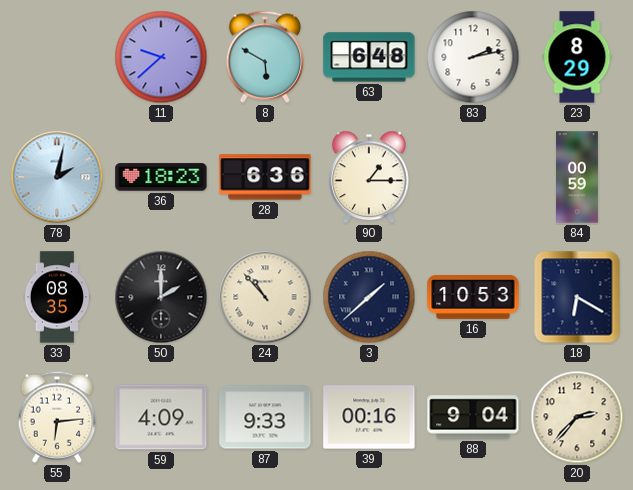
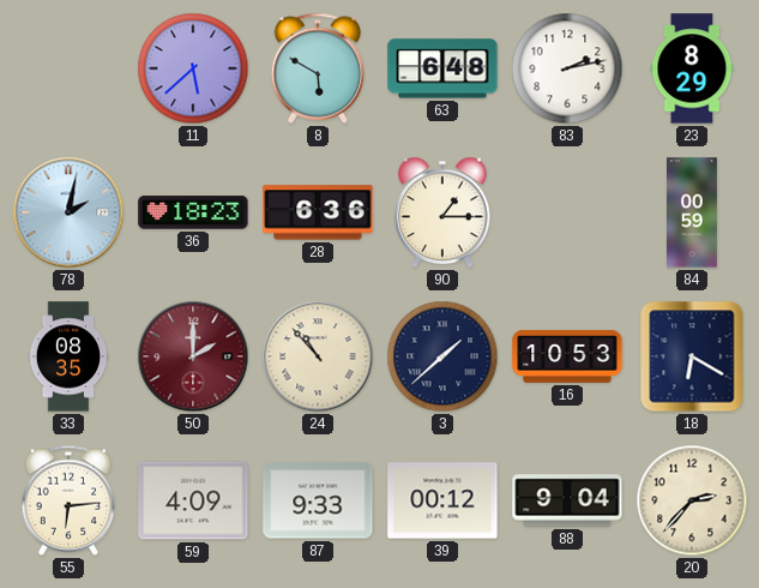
11: 9:38 -> 5:38 (193, 68)
50 dial: black -> burgundy (193, 356)
39: 00:16 -> 00:12 (442, 500)
